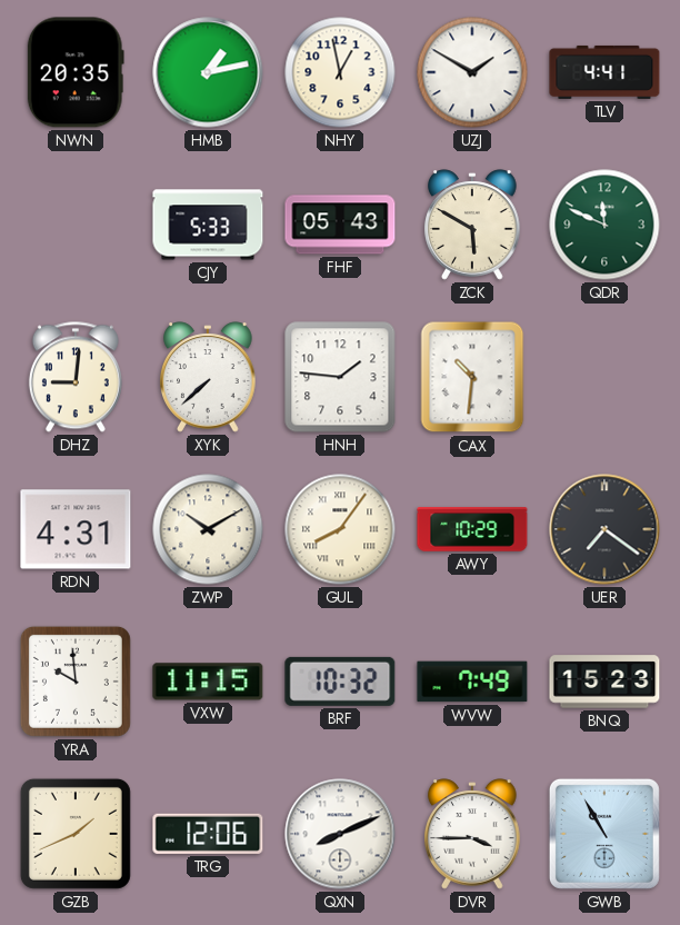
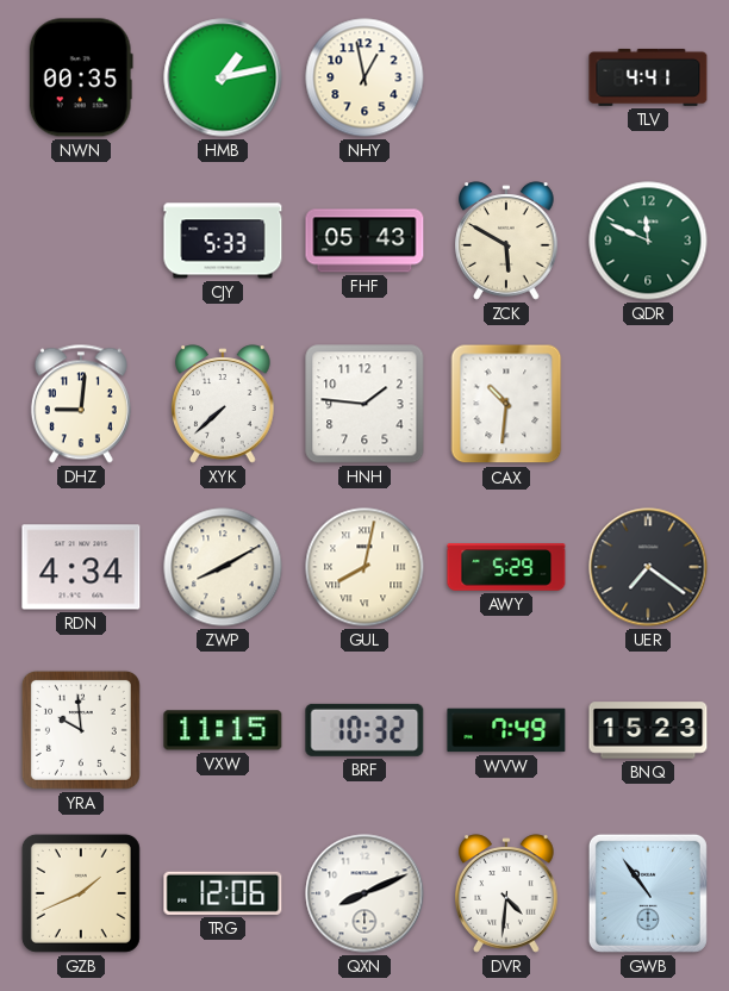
NWN: 20:35 -> 00:35 (81, 77)
UZJ: 1:50 -> none (472, 72)
RDN: 4:31 -> 4:34 (81, 567)
ZWP: 10:10 -> 8:10 (223, 567)
GUL: 8:06 -> 8:02 (364, 567)
AWY: 10:29 -> 5:29 (506, 567)
DVR: 3:45 -> 4:31 (506, 893)
GWB: 10:55 -> 10:54 (648, 893)
